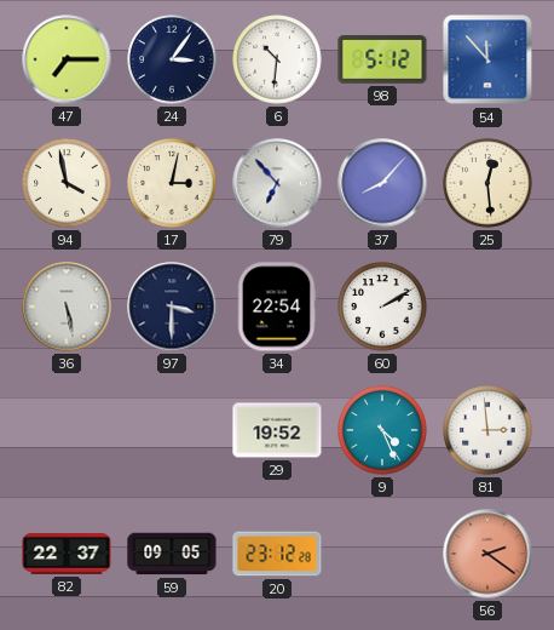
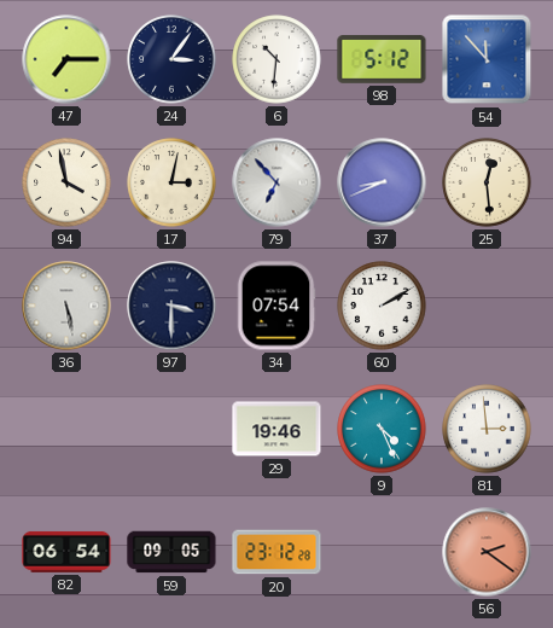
37: 8:07 -> 8:41 (382, 182)
34: 22:54 -> 07:54 (276, 306)
29: 19:52 -> 19:46 (276, 429)
82: 22:37 -> 06:54 (66, 552)
